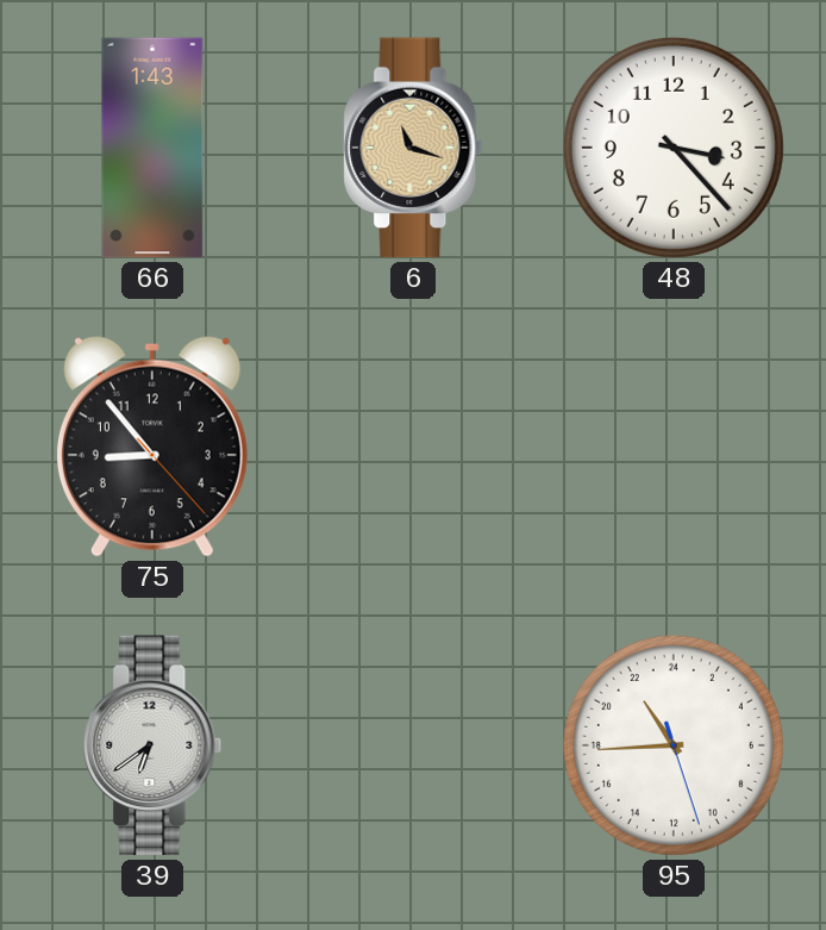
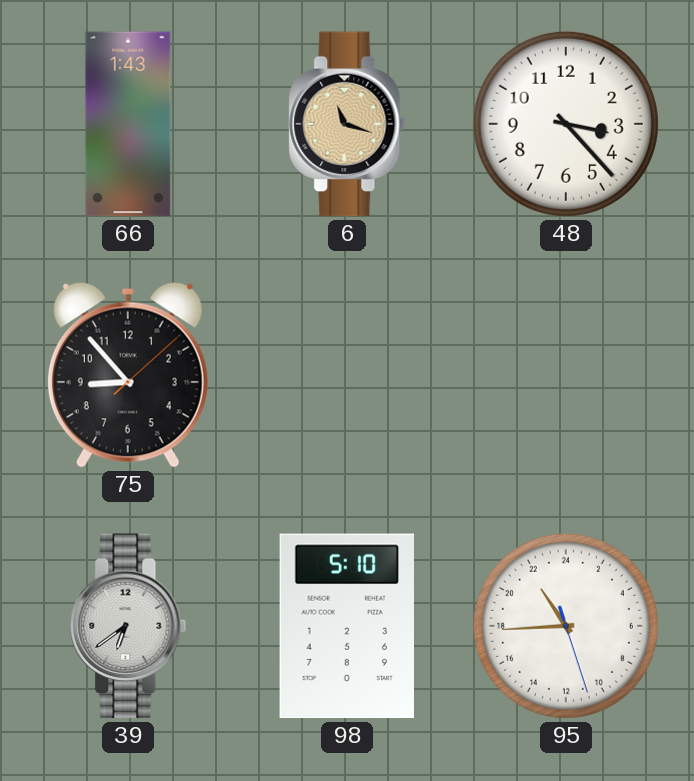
75: 8:53:23 -> 8:53:08 (128, 375)
98: none -> 5:10 (347, 626)
